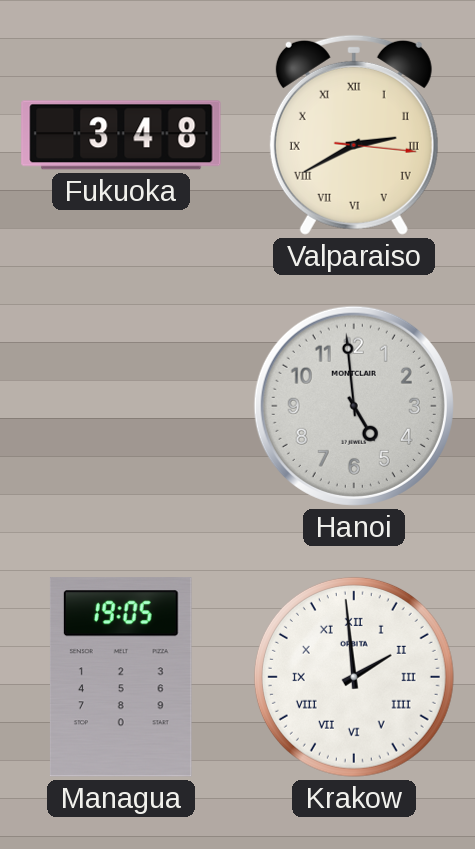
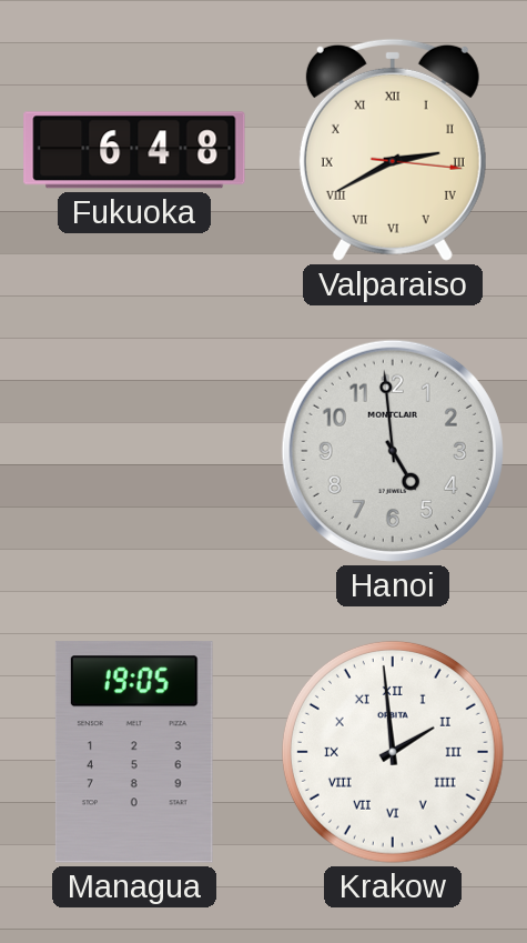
Fukuoka: 3:48 -> 6:48 (134, 150)
